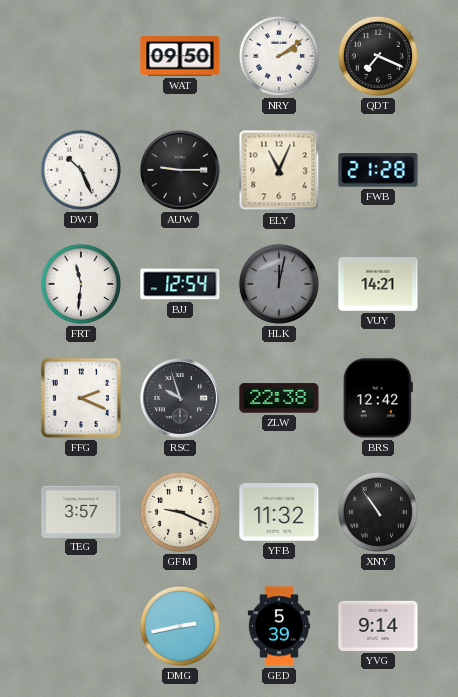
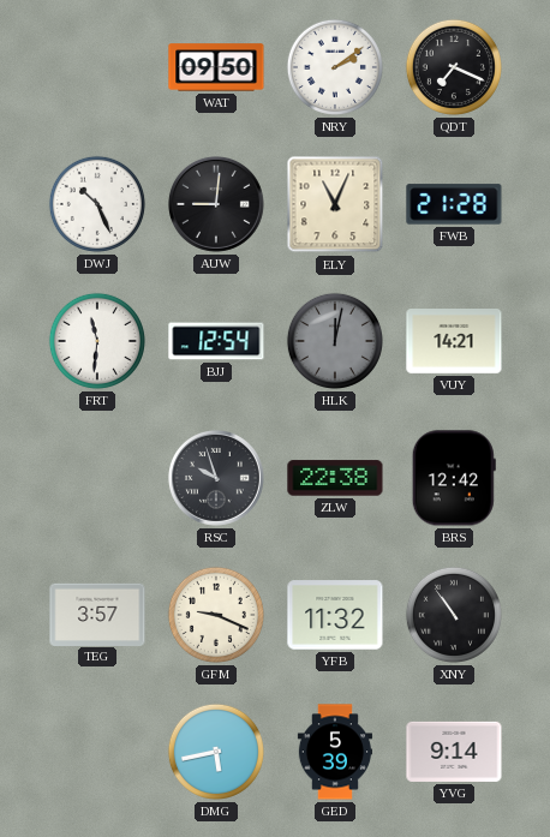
AUW: 9:15 -> 9:01 (216, 204)
FFG: 2:19 -> none (81, 398)
DMG: 2:43 -> 5:43 (216, 752)
